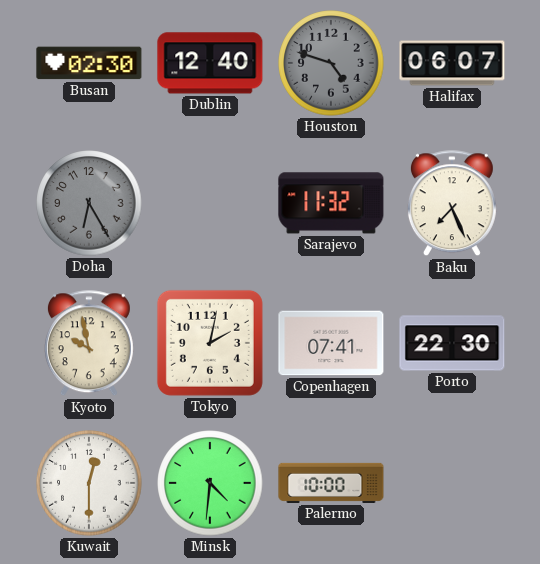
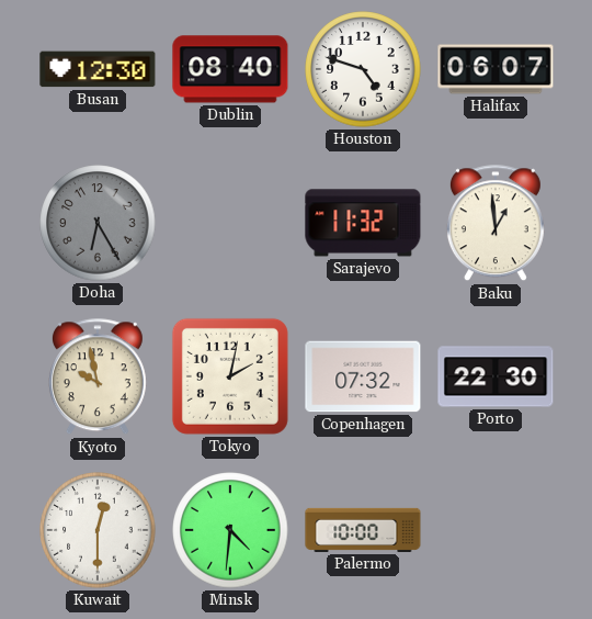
Busan: 02:30 -> 12:30 (98, 69)
Dublin: 12:40 -> 08:40 (230, 69)
Houston dial: grey -> white (363, 69)
Baku: 7:26 -> 12:59 (496, 224)
Copenhagen: 07:41 -> 07:32 (363, 376)
